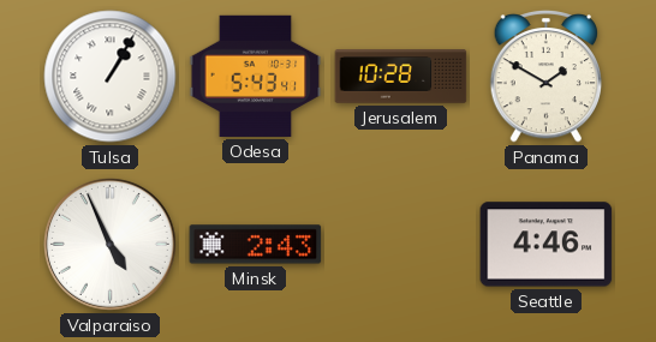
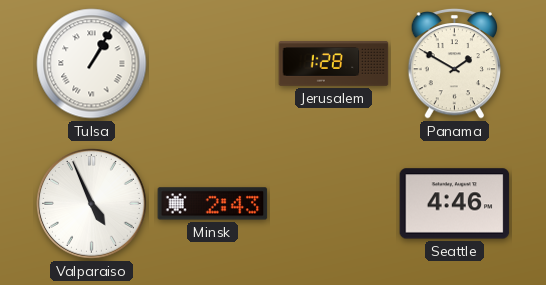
Odesa: 5:43 -> none (256, 76)
Jerusalem: 10:28 -> 1:28 (334, 64)
